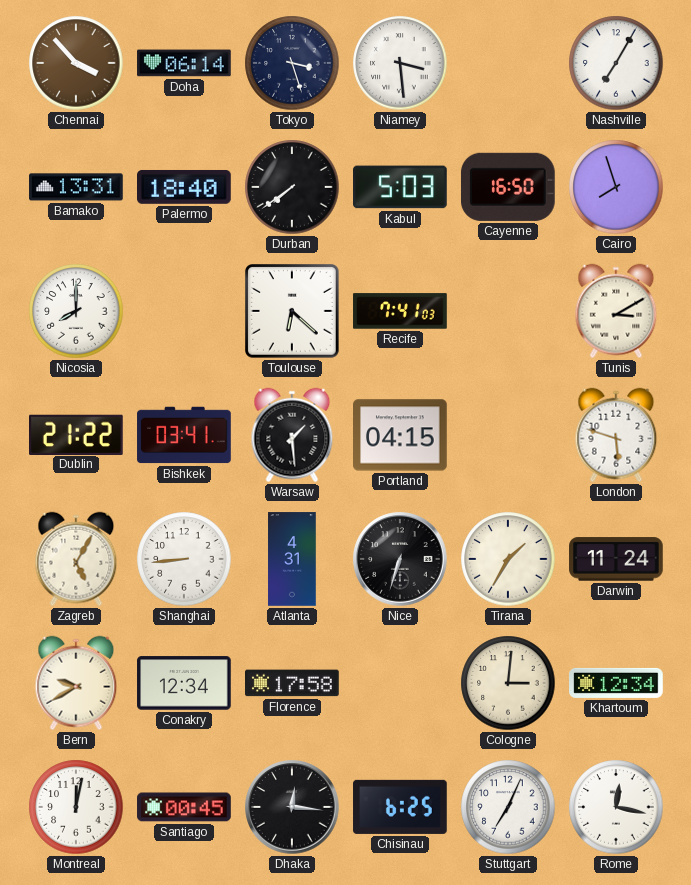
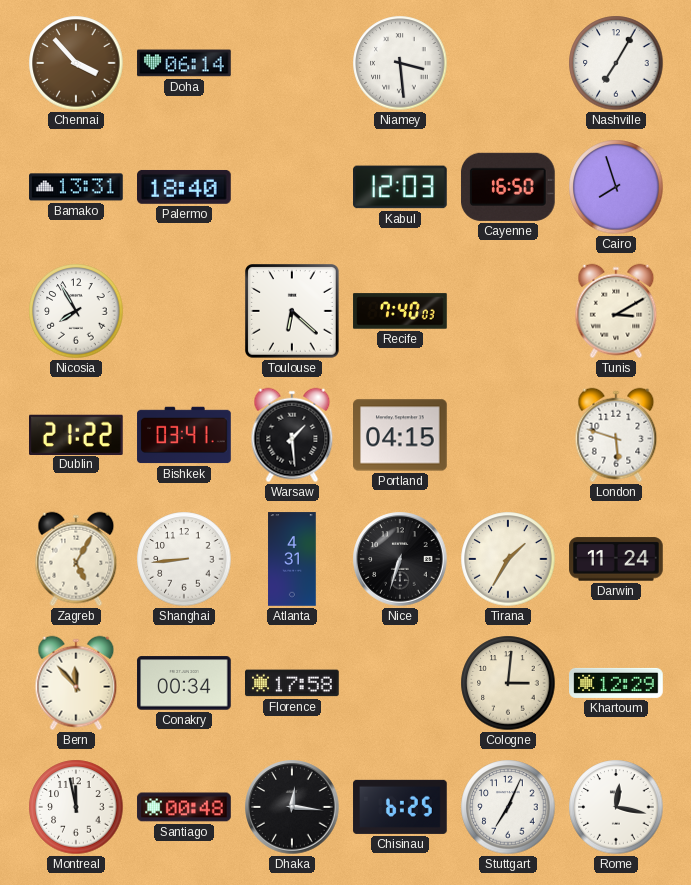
Tokyo: 3:27 -> none (292, 63)
Durban: 7:39 -> none (292, 187)
Kabul: 5:03 -> 12:03 (401, 187)
Nicosia: 8:00 -> 7:55 (76, 311)
Recife: 7:41 -> 7:40 (400, 311)
Bern: 9:40 -> 11:53 (76, 683)
Conakry: 12:34 -> 00:34 (184, 683)
Khartoum: 12:34 -> 12:29 (616, 683)
Montreal: 12:02 -> 11:58 (76, 807)
Santiago: 00:45 -> 00:48 (184, 807)
